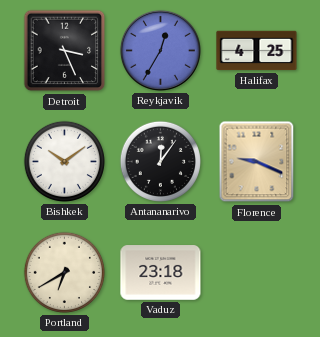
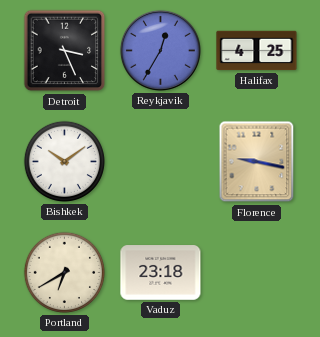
Antananarivo: 12:06 -> none (160, 161)
Florence: 9:19 -> 9:17 (257, 162)
